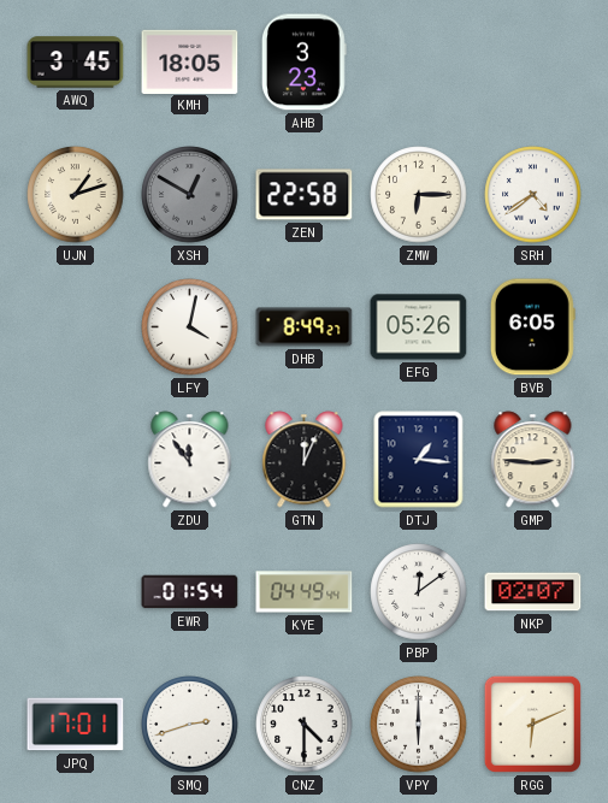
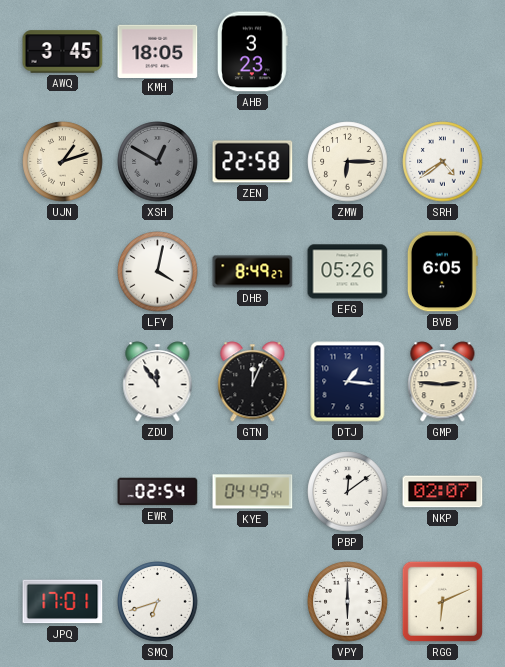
EWR: 01:54 -> 02:54 (158, 492)
SMQ: 2:42 -> 6:42 (158, 602)
CNZ: 4:30 -> none (305, 725)
